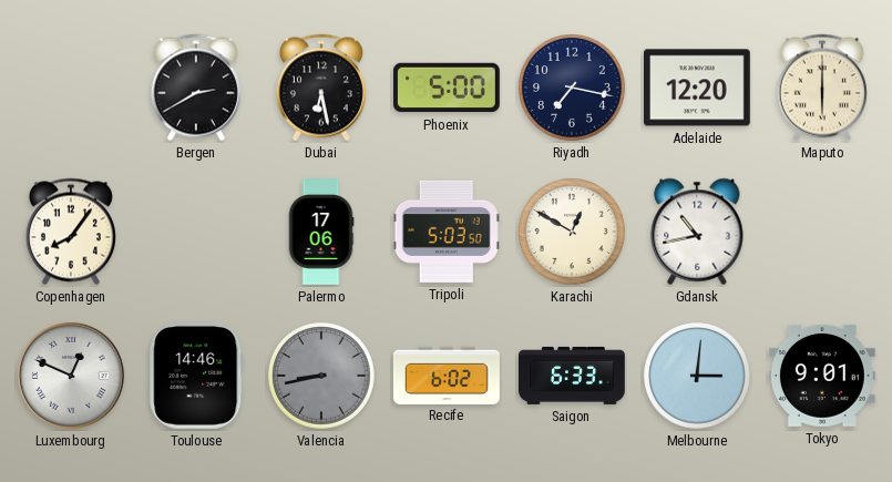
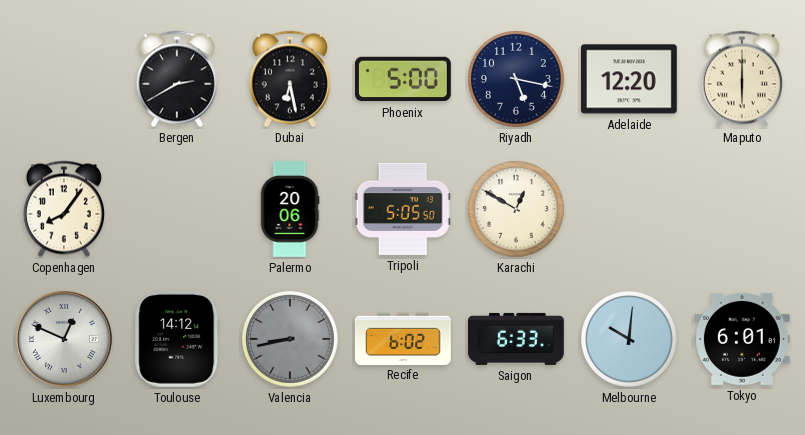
Riyadh: 7:17 -> 5:17 (517, 80)
Palermo: 17:06 -> 20:06 (290, 210)
Tripoli: 5:03 -> 5:05 (403, 209)
Gdansk: 10:43 -> none (697, 232)
Toulouse: 14:46 -> 14:12 (177, 339)
Melbourne: 3:01 -> 10:01 (630, 340)
Tokyo: 9:01 -> 6:01 (742, 339)
